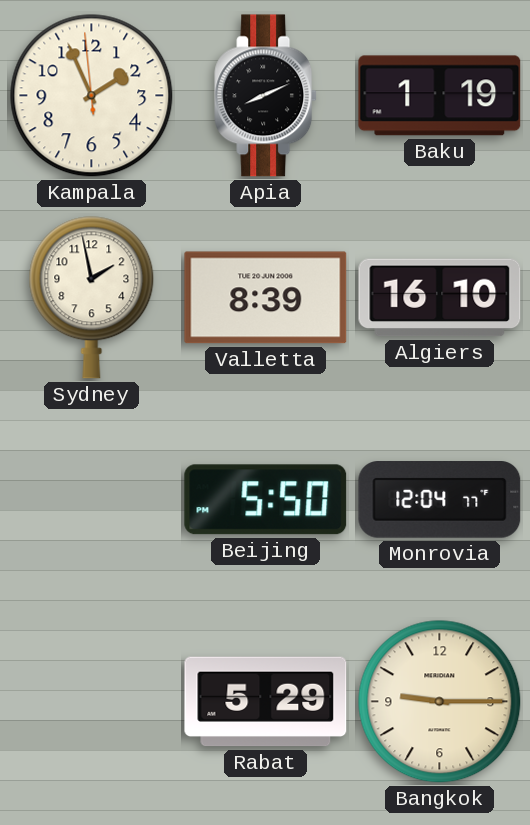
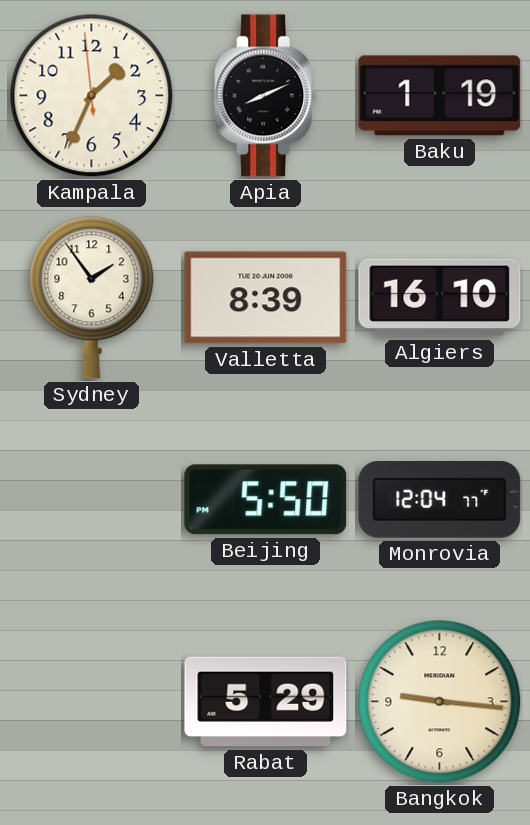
Kampala: 1:55 -> 1:33 (92, 96)
Sydney: 1:58 -> 1:54 (92, 298)
Bangkok: 9:15 -> 9:16 (440, 702)
